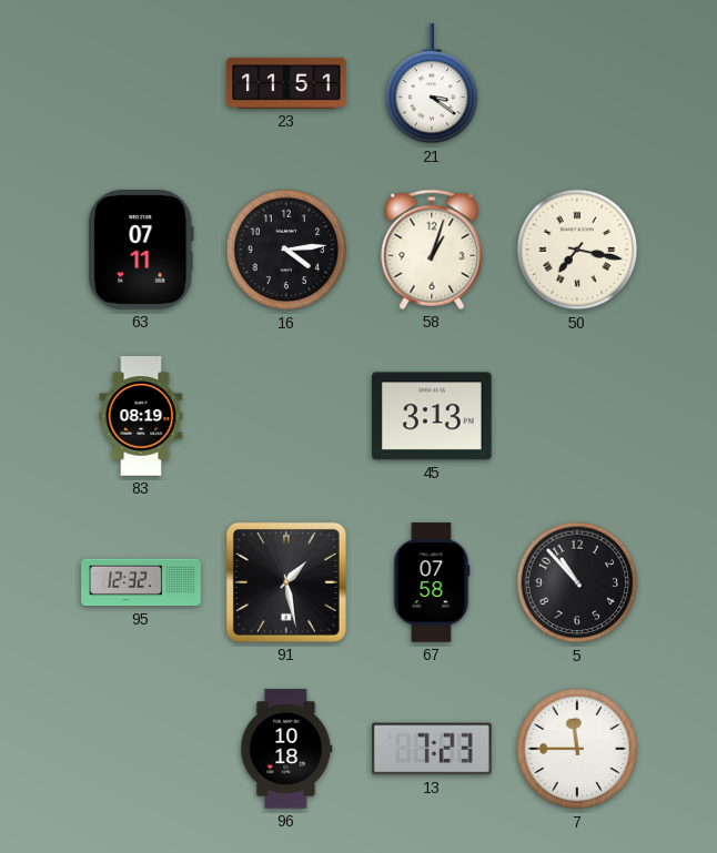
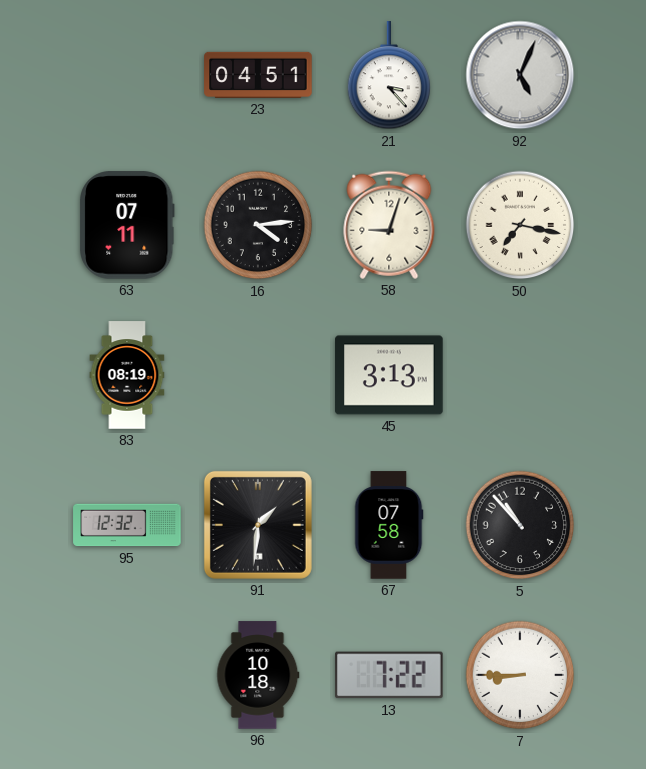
23: 11:51 -> 04:51 (258, 75)
21: 3:21 -> 3:23 (389, 76)
92: none -> 5:04 (520, 75)
58: 1:03 -> 9:03 (389, 225)
91: 1:28 -> 1:31 (258, 525)
13: 7:23 -> 7:22 (389, 675)
7: 11:45 -> 8:45 (520, 675)
